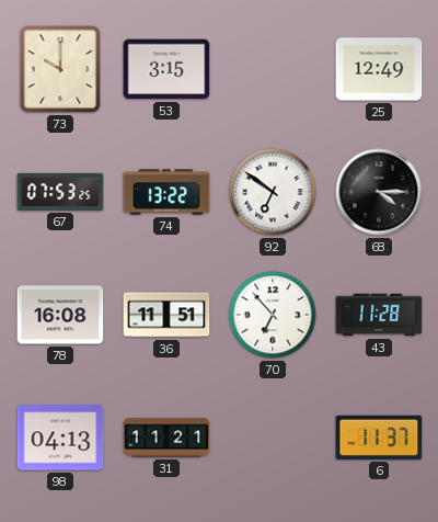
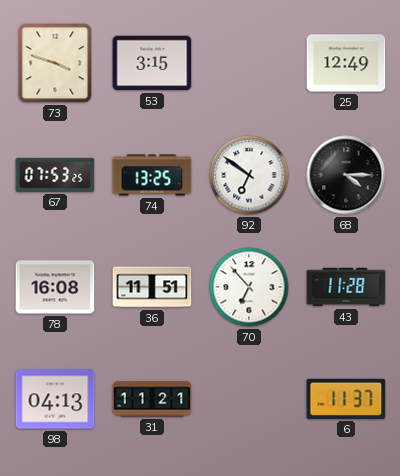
73: 10:00 -> 3:48 (55, 63)
74: 13:22 -> 13:25 (152, 175)
